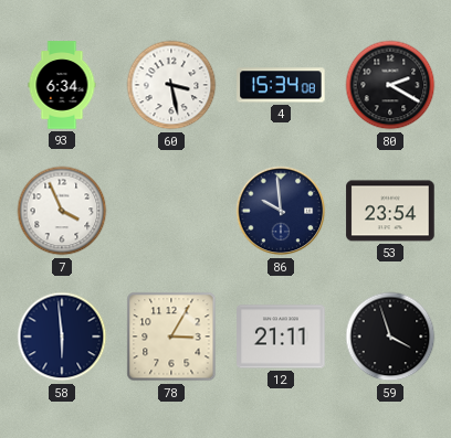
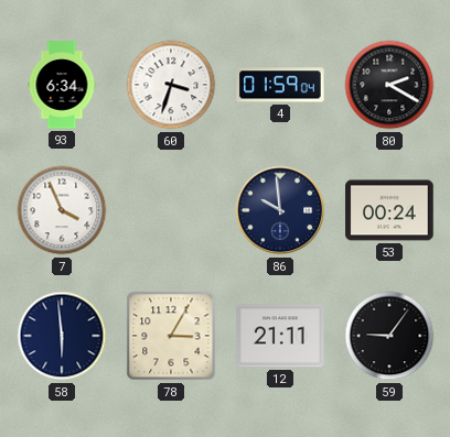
60: 3:28 -> 3:33 (171, 85)
4: 15:34 -> 01:59 (280, 85)
53: 23:54 -> 00:24 (389, 210)
59: 3:57 -> 9:06 (389, 336)
